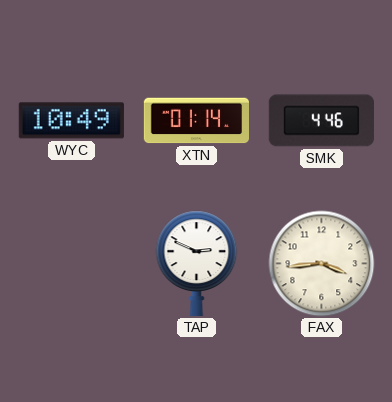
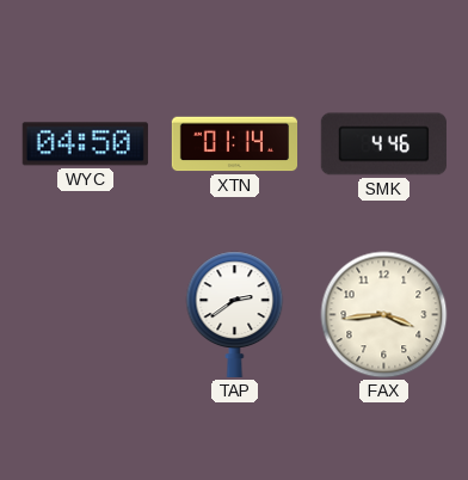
WYC: 10:49 -> 04:50 (85, 144)
TAP: 2:49 -> 2:39 (235, 314)
